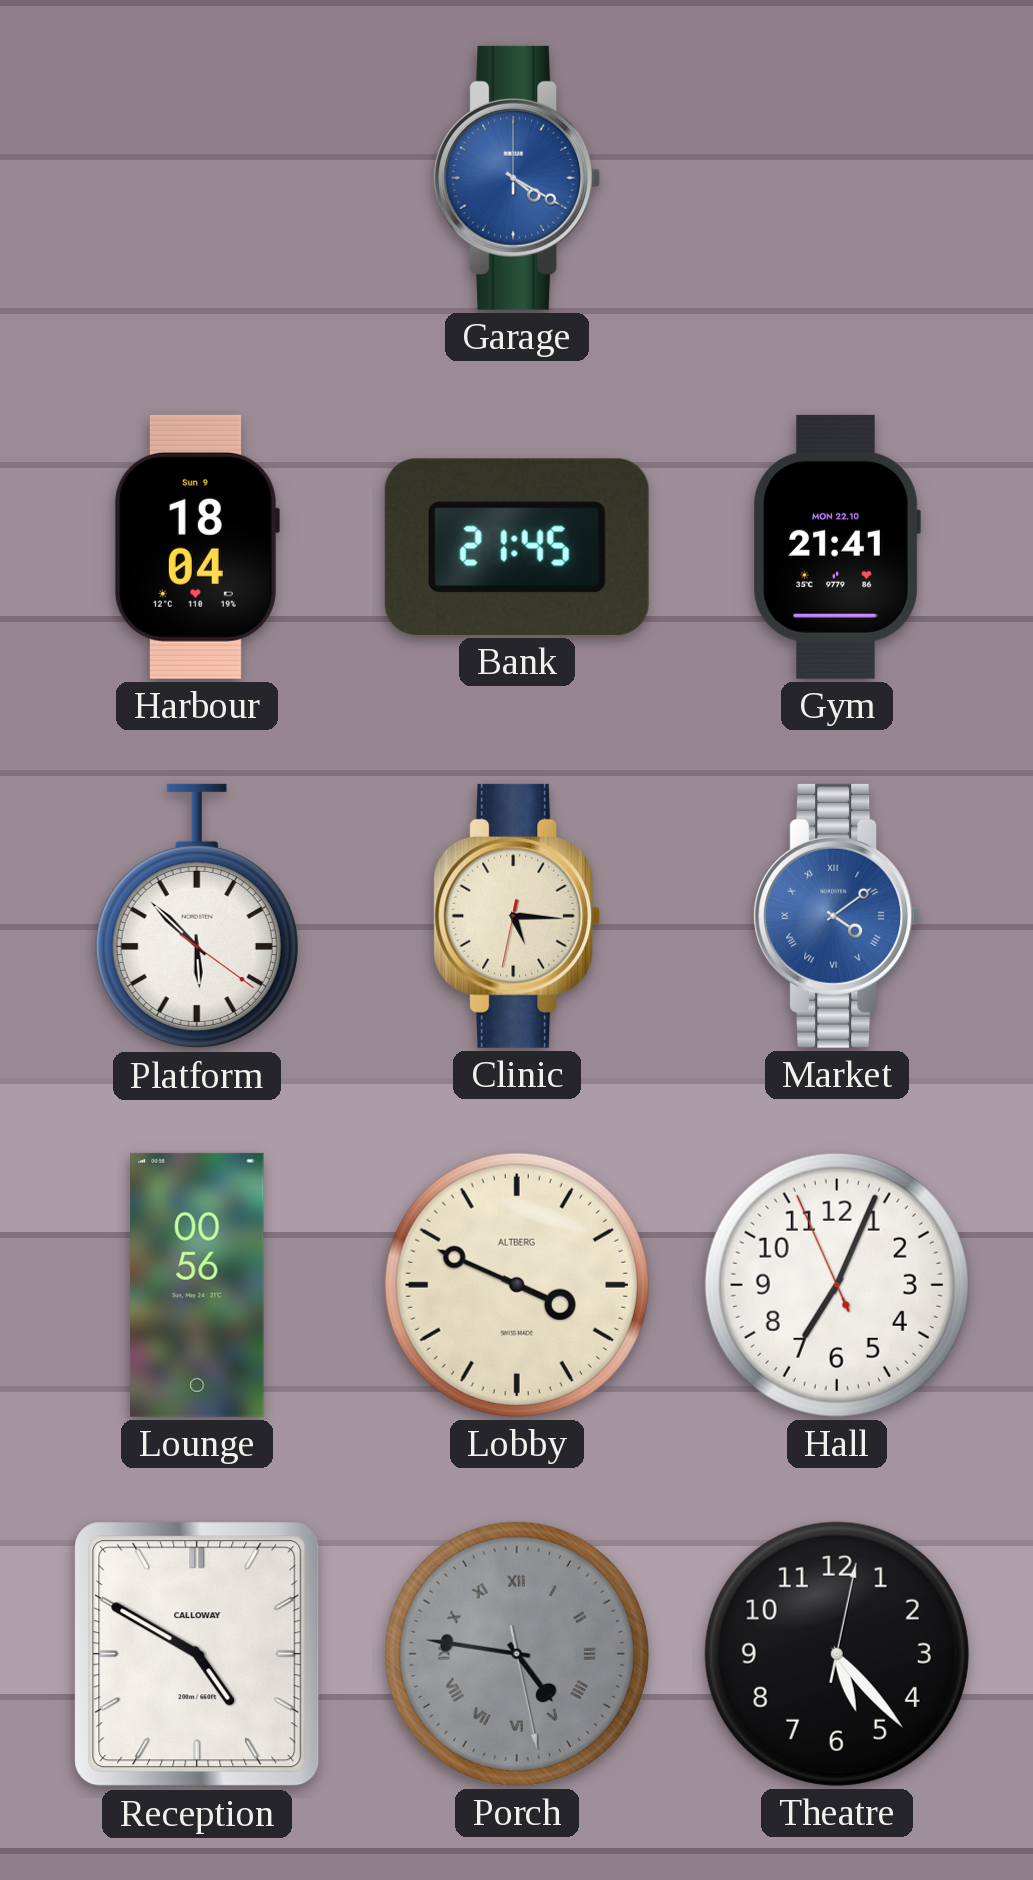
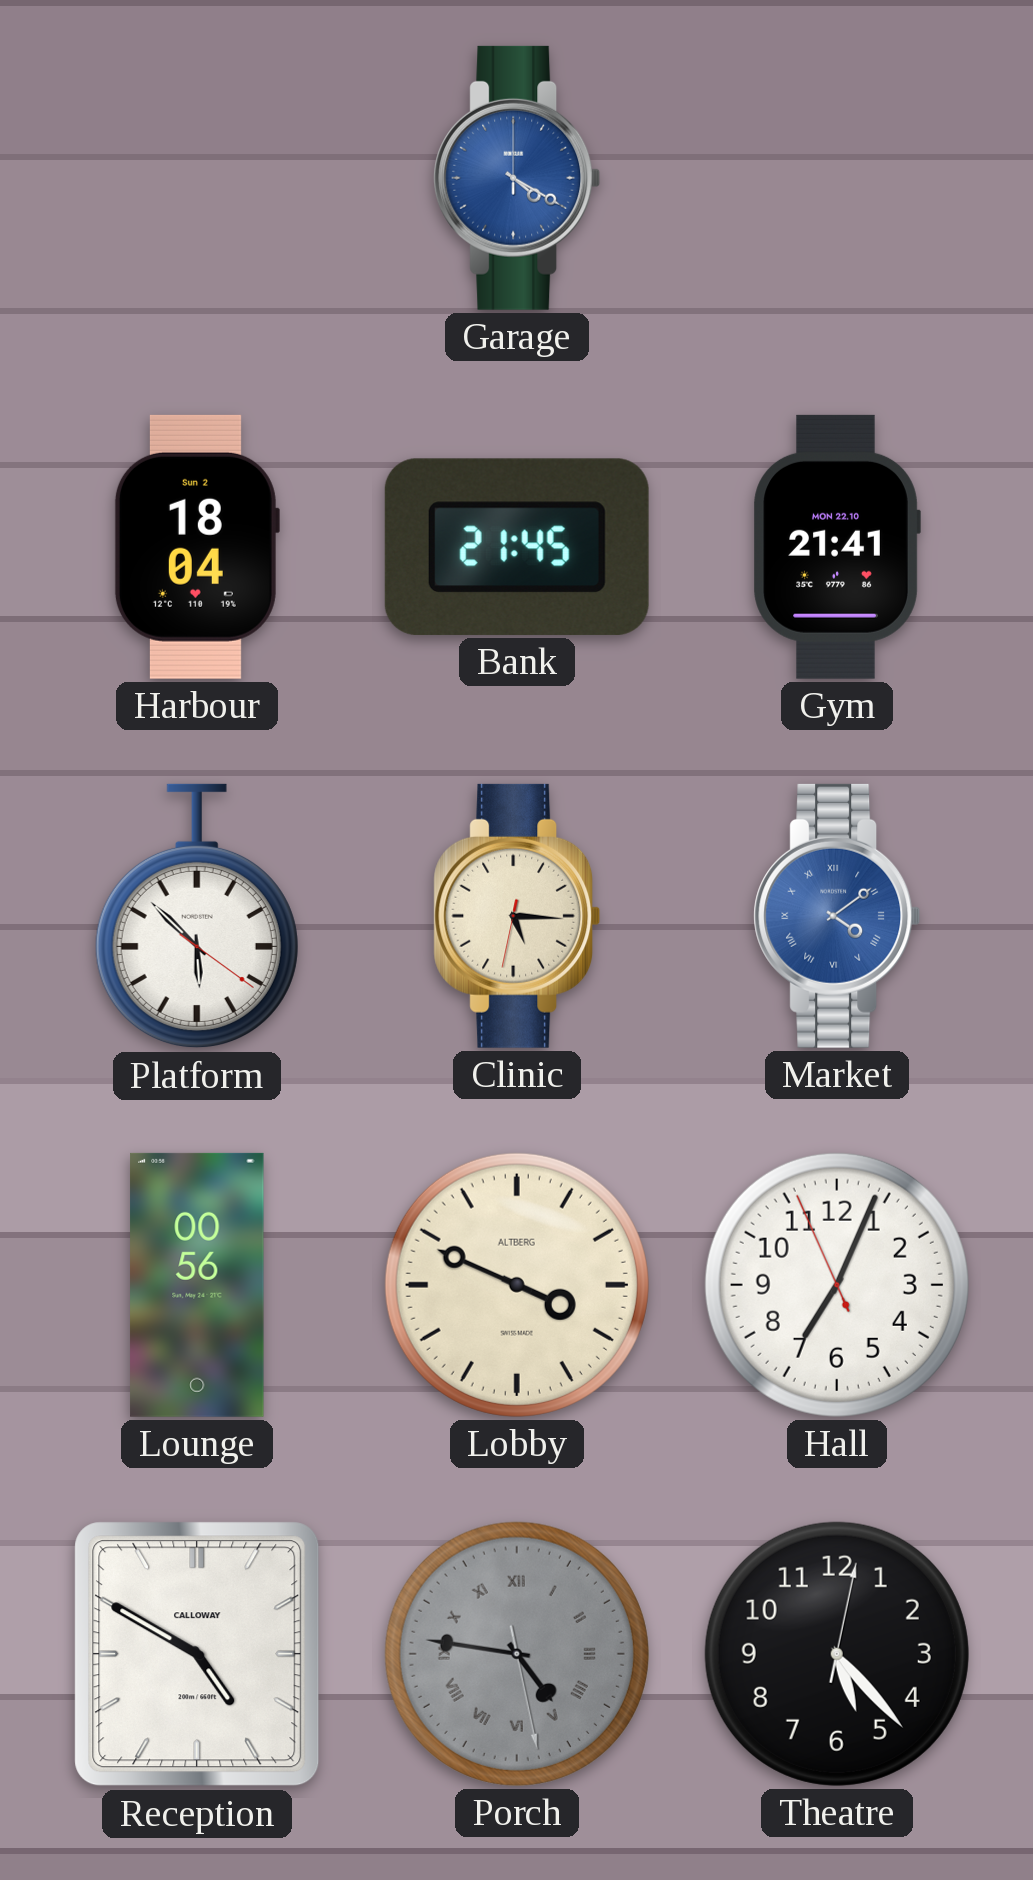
Harbour date: Sun 9 -> Sun 2 (196, 547)
